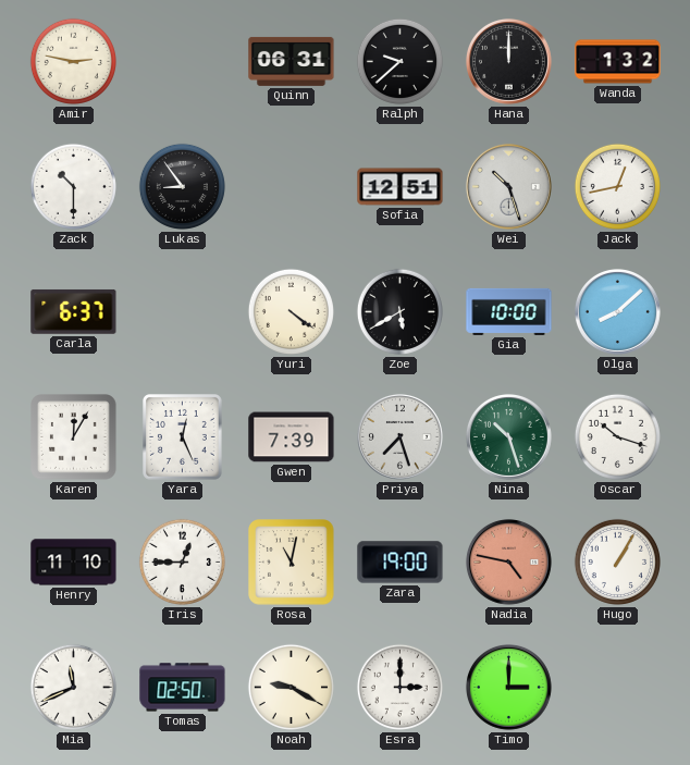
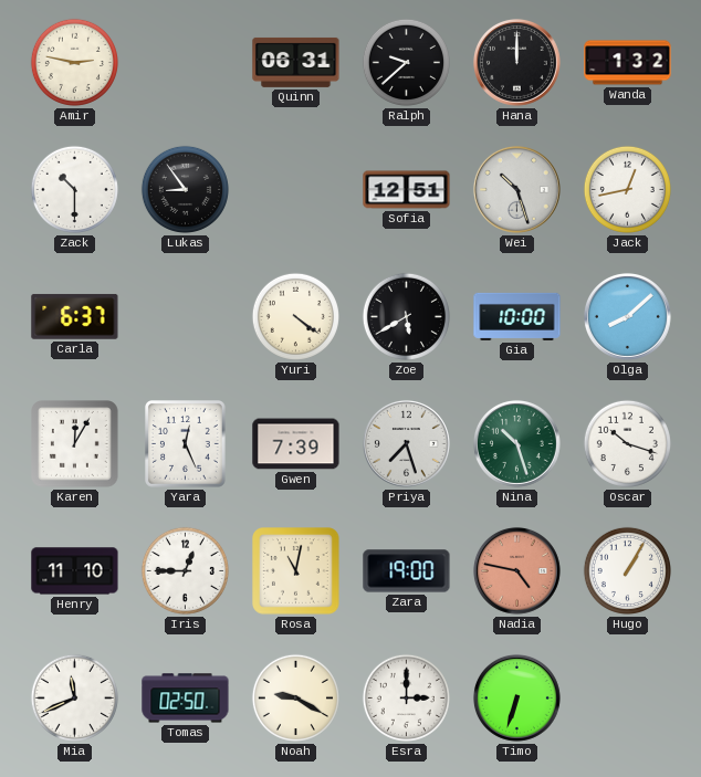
Timo: 3:00 -> 6:33 (516, 697)
